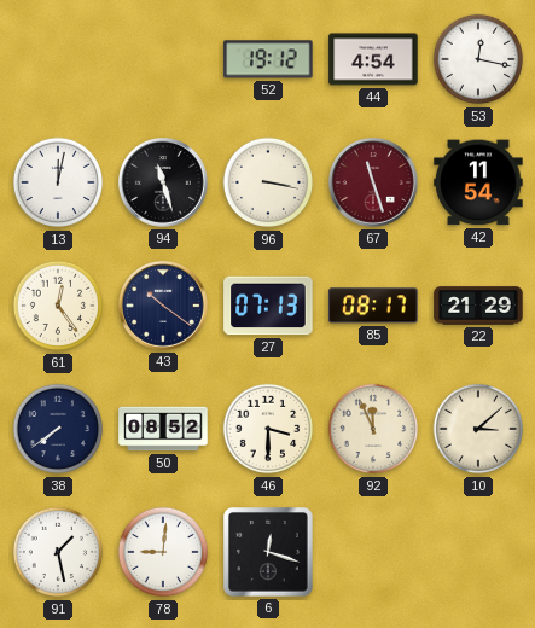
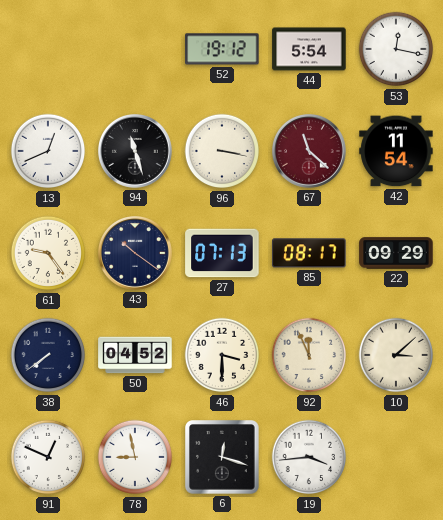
44: 4:54 -> 5:54 (309, 49)
13: 12:02 -> 12:41 (48, 151)
67: 11:27 -> 11:22 (310, 152)
61: 12:24 -> 9:24 (48, 253)
22: 21:29 -> 09:29 (396, 253)
50: 08:52 -> 04:52 (135, 355)
91: 1:28 -> 12:49 (48, 457)
78: 9:01 -> 8:58 (135, 457)
19: none -> 3:44 (309, 457)
